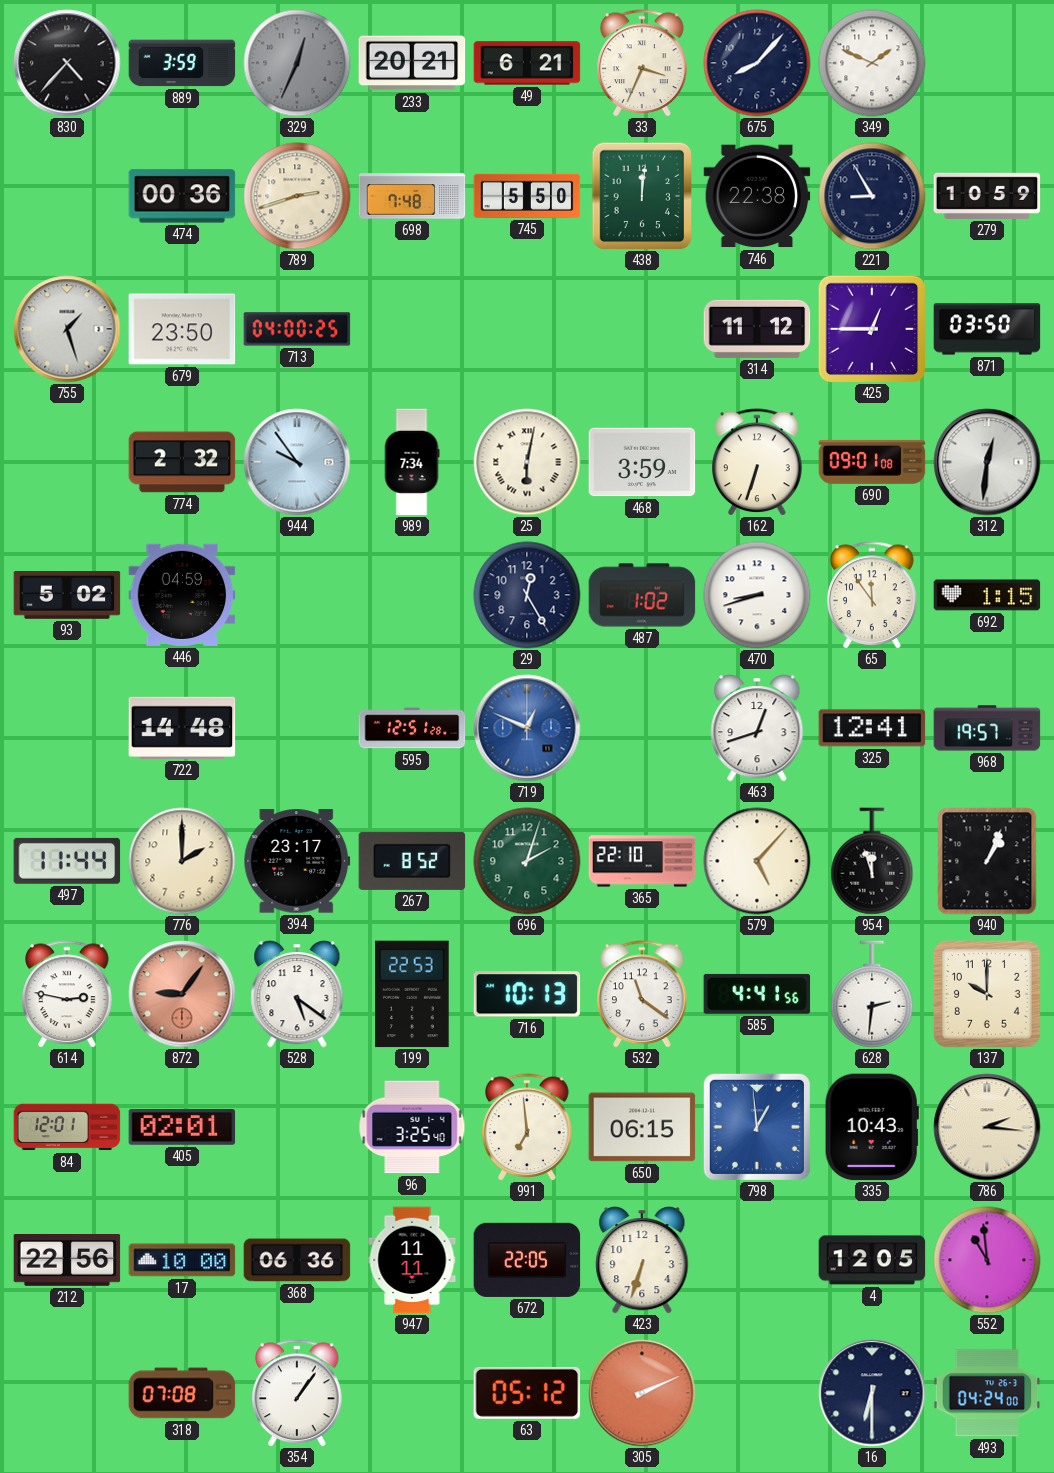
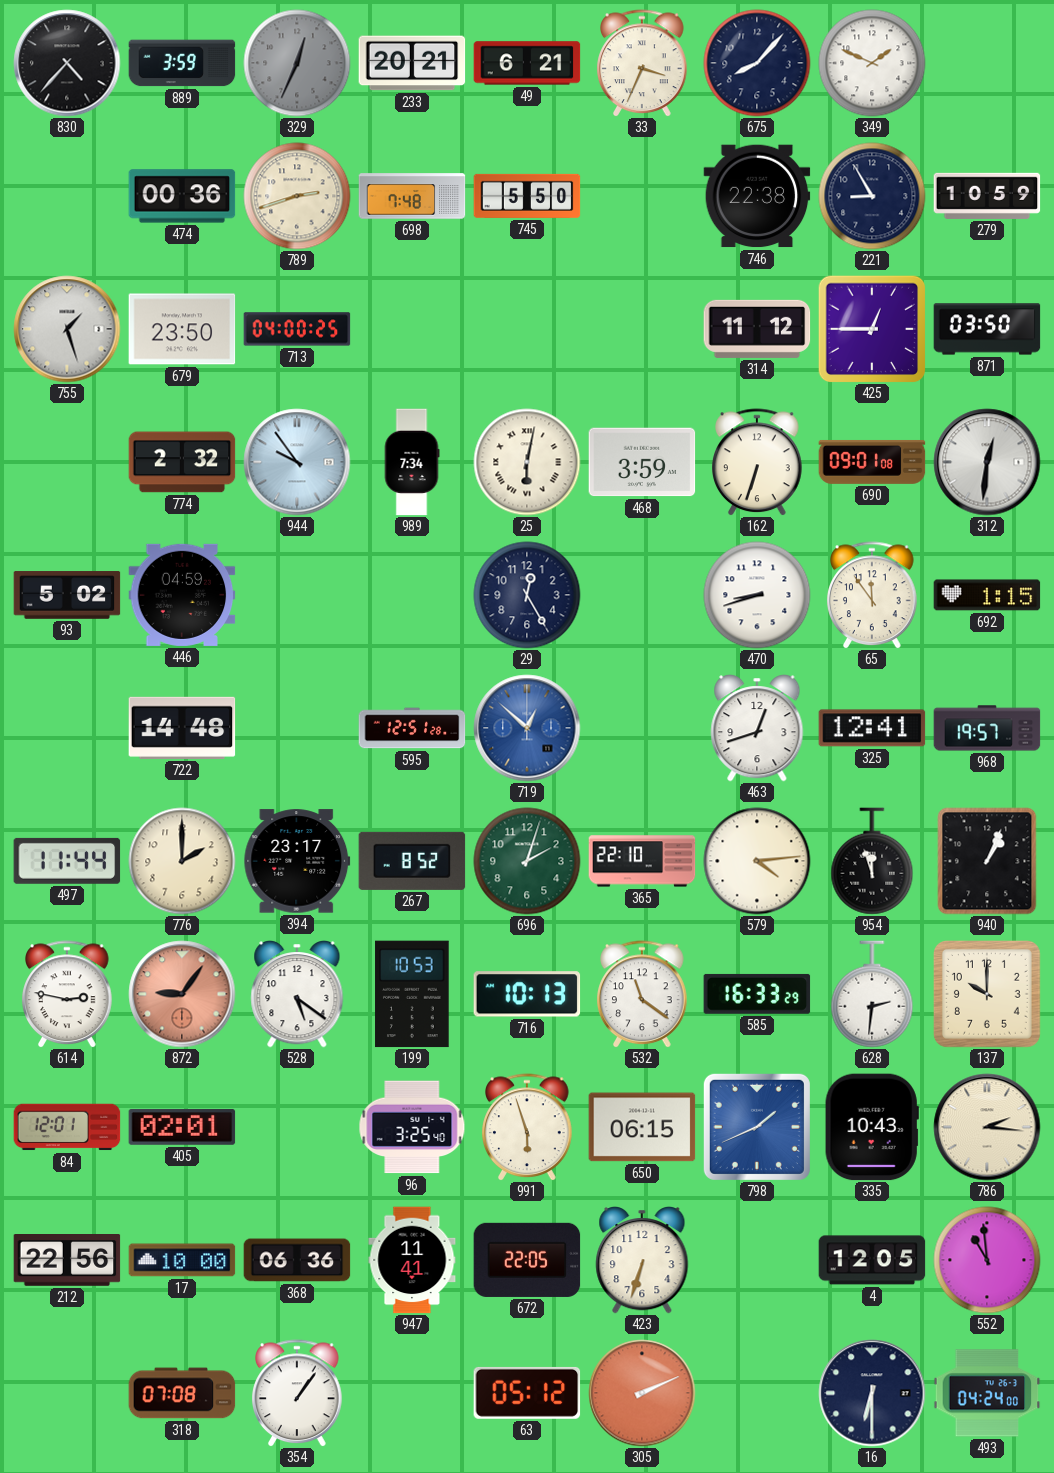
438: 12:01 -> none (642, 196)
487: 1:02 -> none (642, 595)
719: 12:49 -> 12:52 (527, 728)
579: 5:07 -> 4:14 (757, 861)
199: 22:53 -> 10:53 (412, 994)
585: 4:41 -> 16:33 (757, 994)
991: 6:59 -> 5:57 (527, 1127)
798: 12:59 -> 1:41 (757, 1127)
947: 11:11 -> 11:41 (412, 1260)
